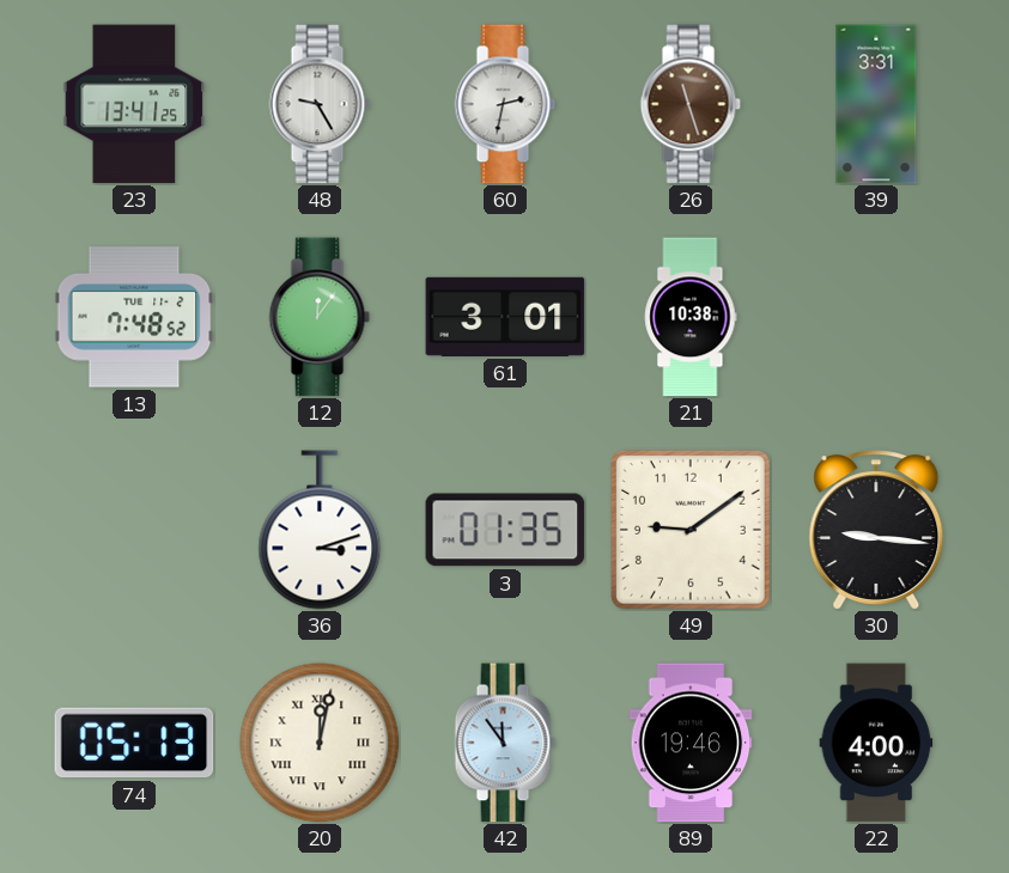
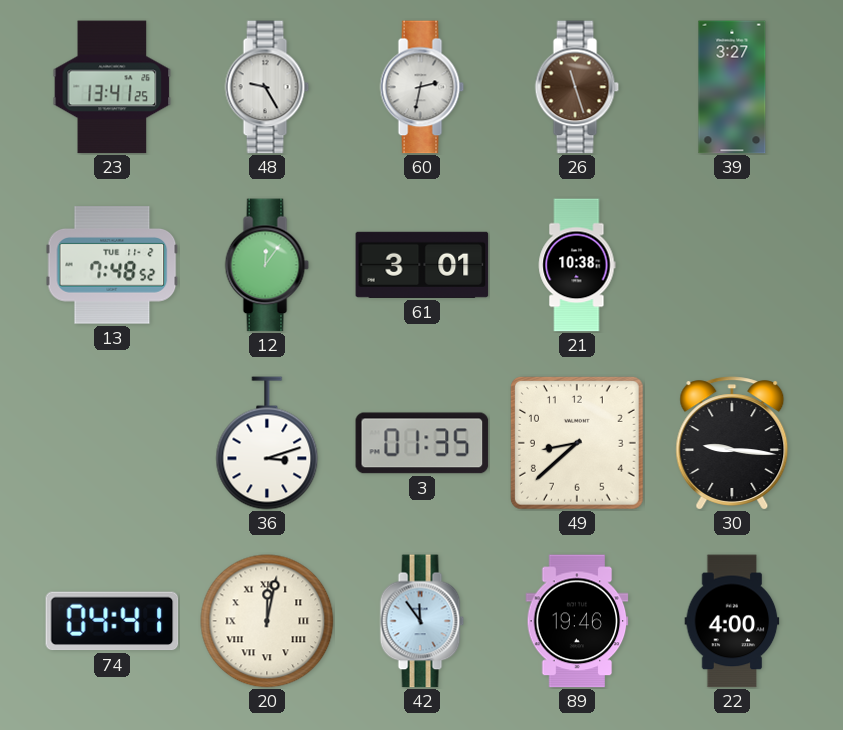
39: 3:31 -> 3:27 (732, 87)
49: 9:09 -> 8:38 (577, 443)
74: 05:13 -> 04:41 (112, 621)
